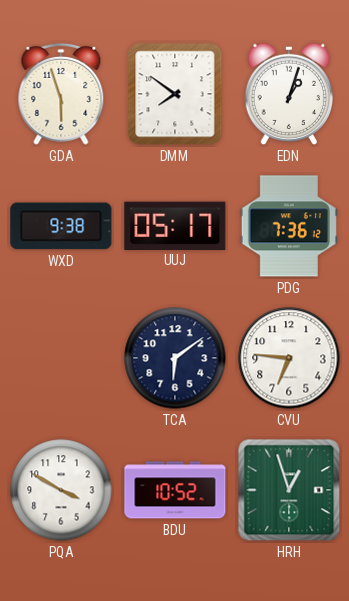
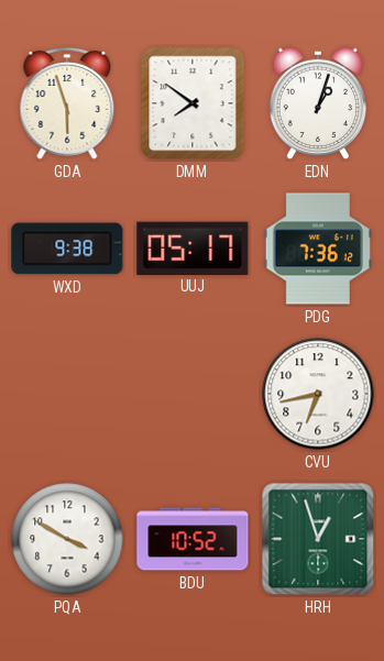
TCA: 6:09 -> none (175, 358)
CVU: 6:46 -> 6:43 (318, 394)
